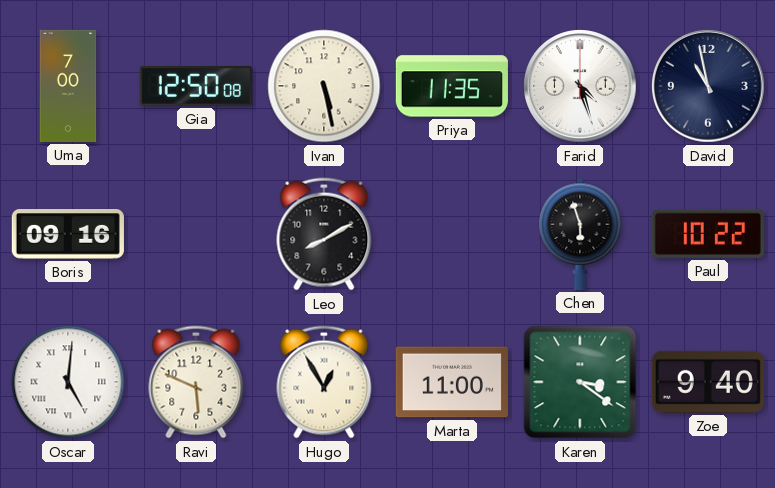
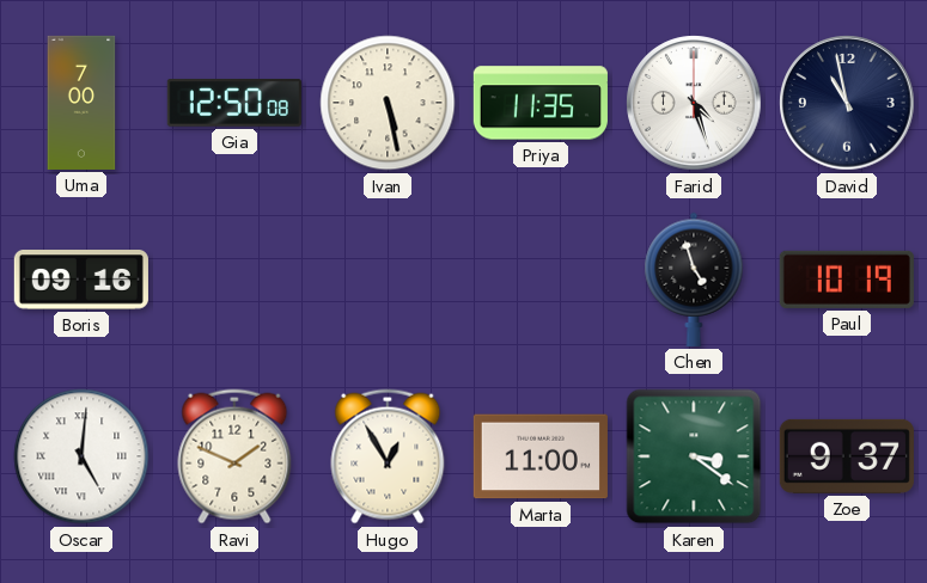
Leo: 8:10 -> none (324, 234)
Chen: 5:57 -> 4:57 (694, 280)
Paul: 10:22 -> 10:19 (847, 280)
Ravi: 5:49 -> 1:49 (234, 456)
Zoe: 9:40 -> 9:37 (847, 456)
